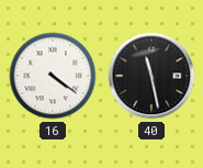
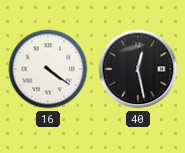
40: 11:28 -> 12:28 (138, 69)
